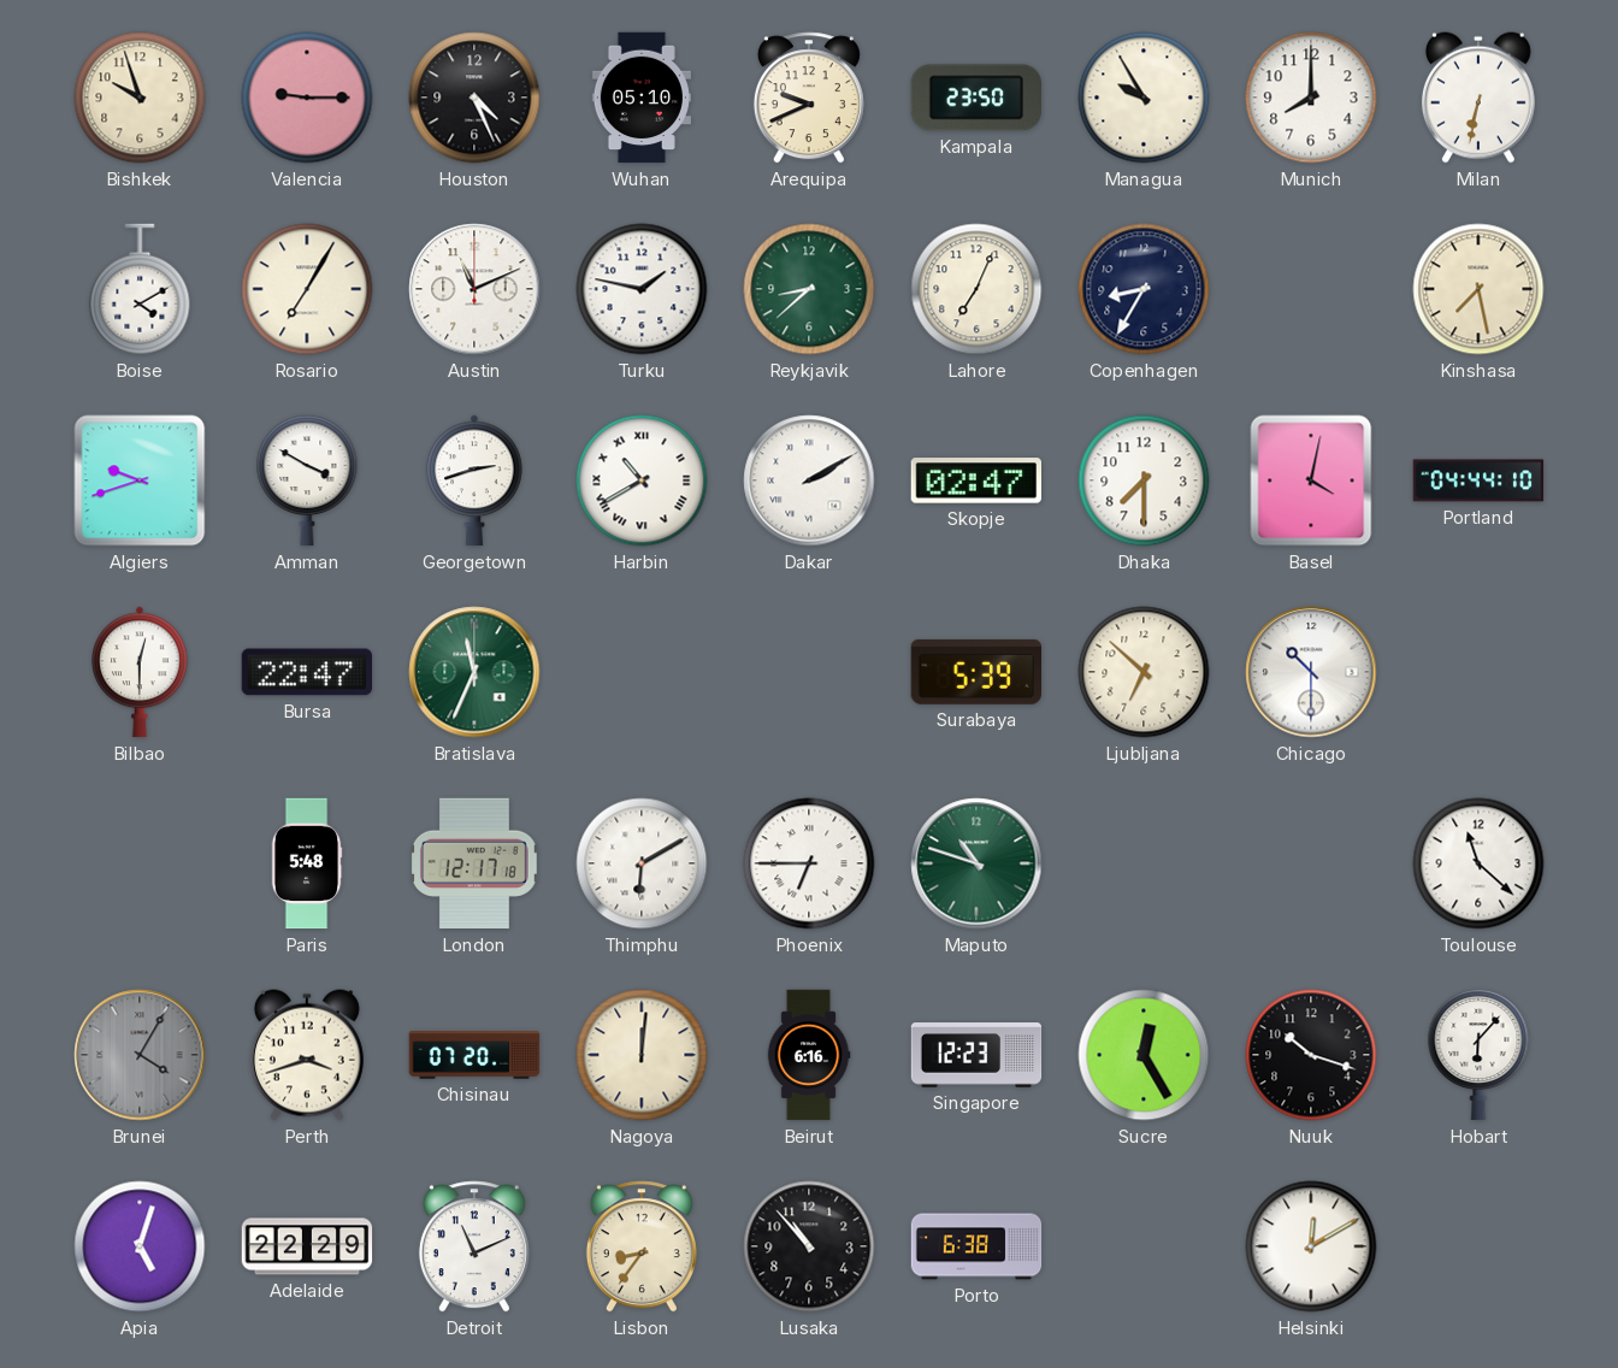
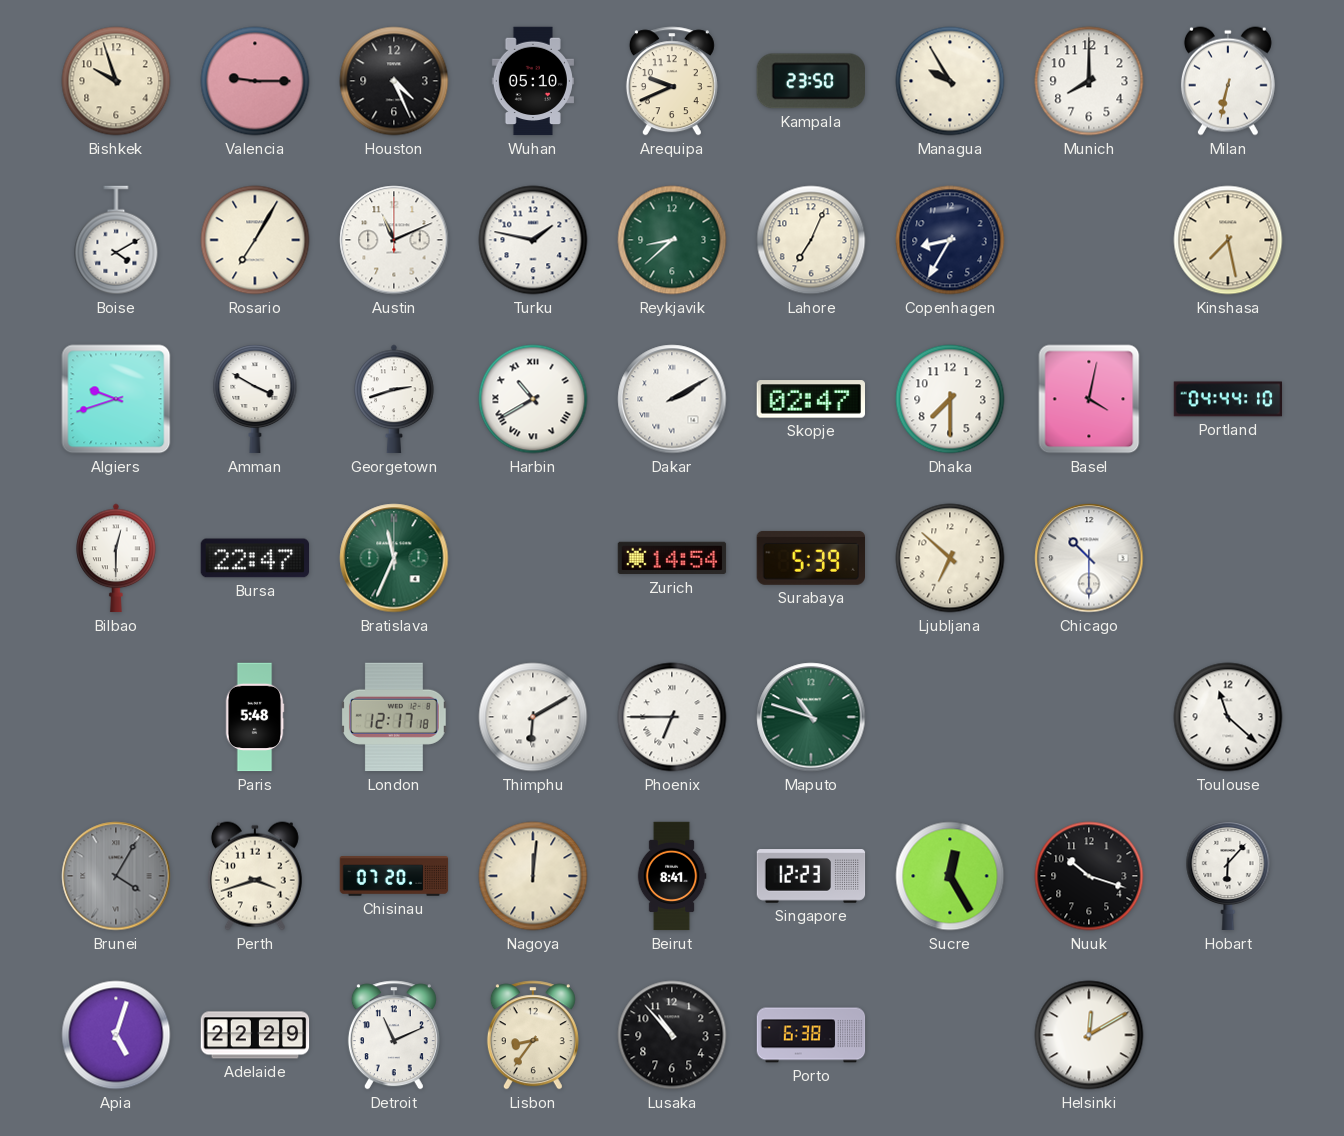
Zurich: none -> 14:54 (672, 558)
Beirut: 6:16 -> 8:41 (672, 876)
